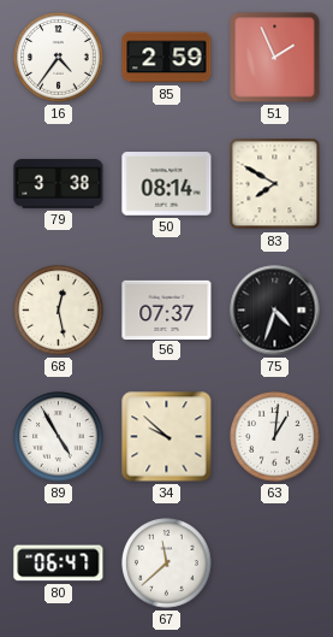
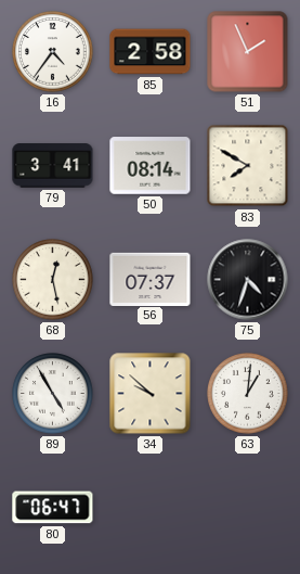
85: 2:59 -> 2:58 (151, 52)
79: 3:38 -> 3:41 (53, 166)
67: 11:38 -> none (167, 564)
